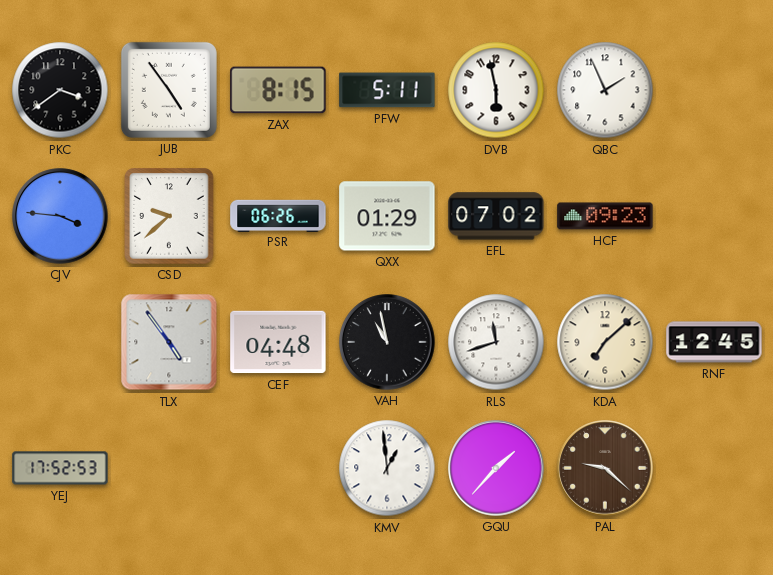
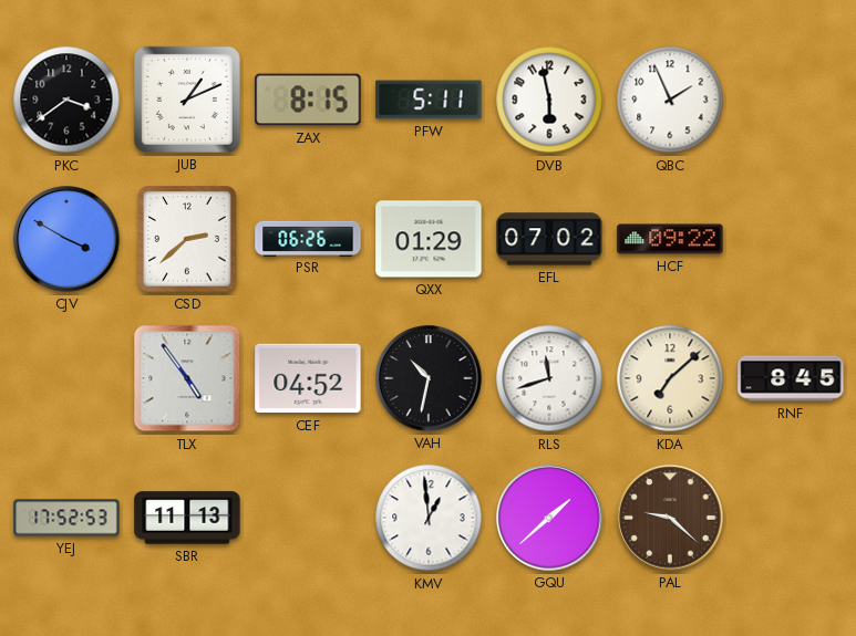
JUB: 4:54 -> 1:11 (187, 100)
CJV: 3:46 -> 3:50 (66, 239)
CSD: 9:38 -> 2:38 (187, 239)
HCF: 09:23 -> 09:22 (670, 239)
CEF: 04:48 -> 04:52 (308, 378)
VAH: 10:58 -> 10:32 (429, 378)
RNF: 12:45 -> 8:45 (791, 378)
SBR: none -> 11:13 (187, 518)
GQU: 1:37 -> 1:38 (549, 518)
